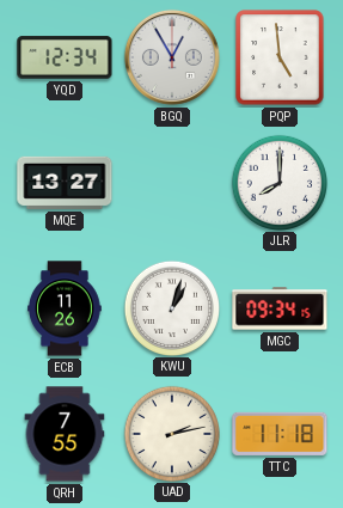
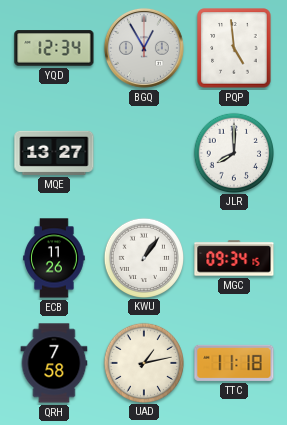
KWU: 1:03 -> 1:06 (143, 257)
QRH: 7:55 -> 7:58 (54, 363)
UAD: 2:13 -> 1:13 (143, 362)
